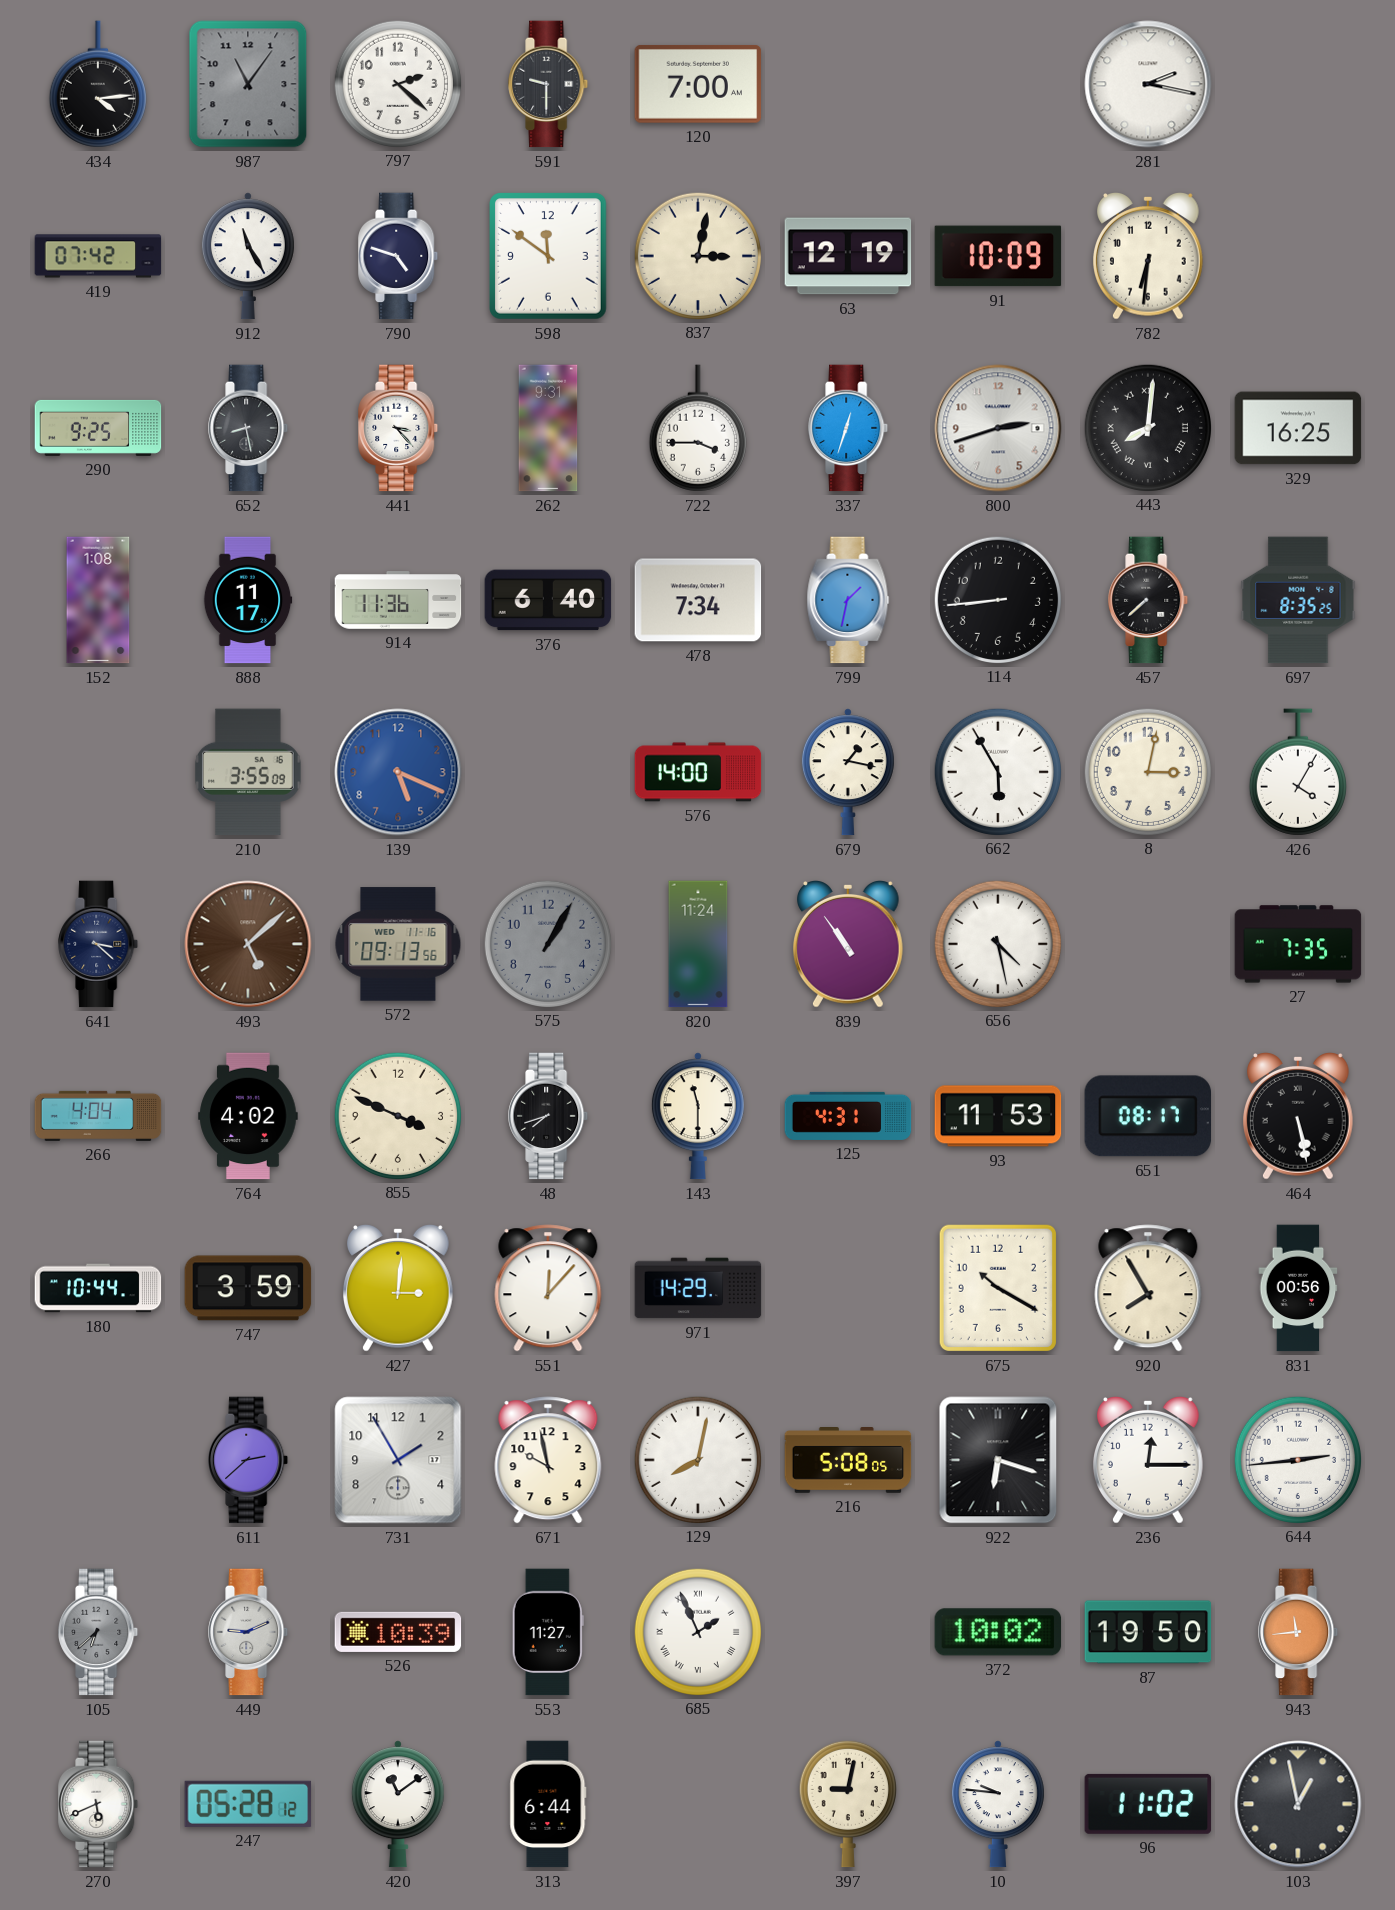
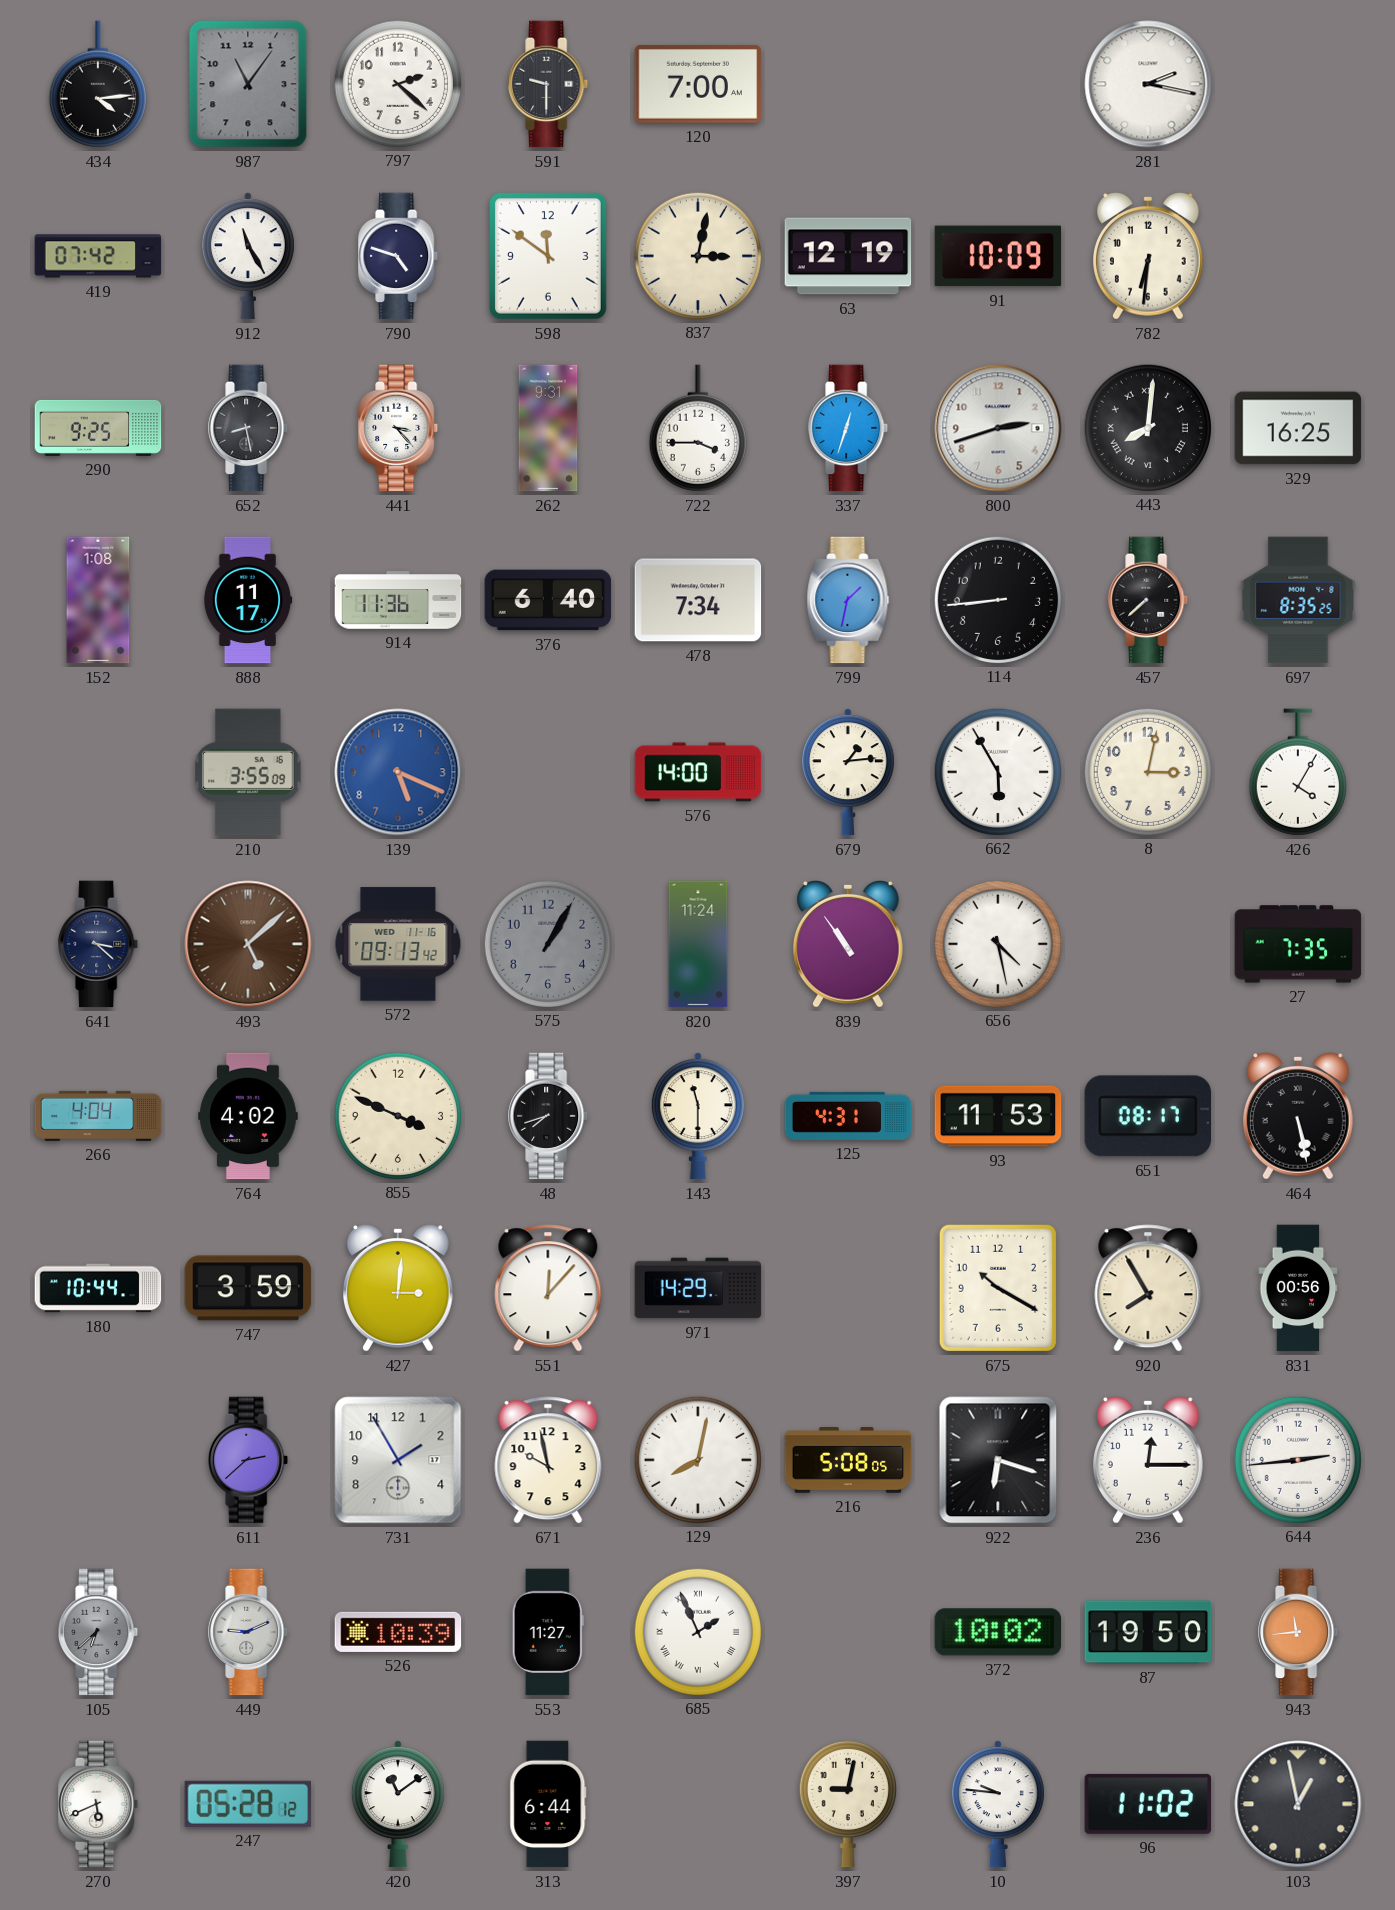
679: 1:17 -> 1:14 (848, 772)
572: 09:13:56 -> 09:13:42 (398, 944)
